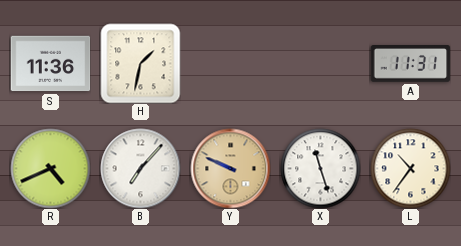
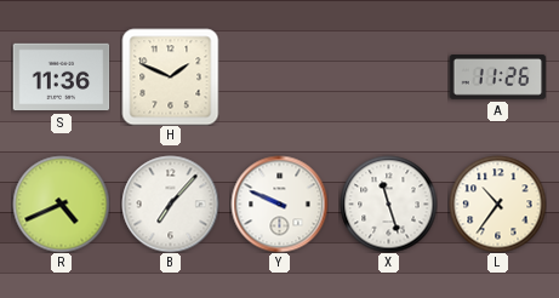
H: 1:32 -> 1:49 (170, 76)
A: 11:31 -> 11:26 (497, 78)
Y dial: champagne -> white (279, 204)
